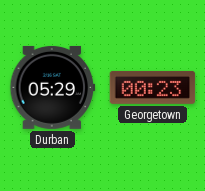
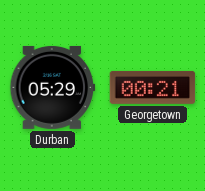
Georgetown: 00:23 -> 00:21 (153, 87)
